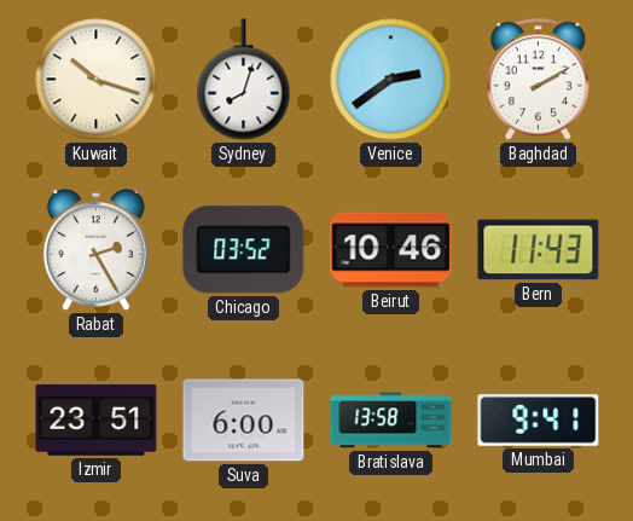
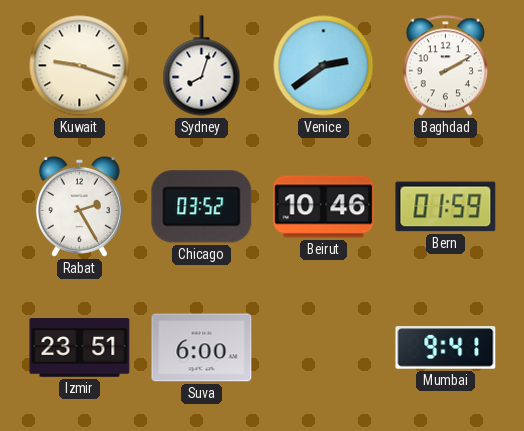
Kuwait: 10:18 -> 9:18 (80, 66)
Bern: 11:43 -> 01:59 (446, 207)
Bratislava: 13:58 -> none (391, 421)
